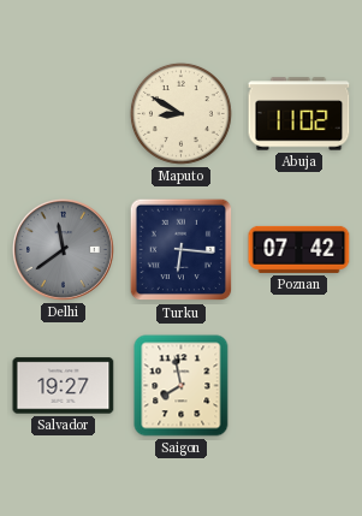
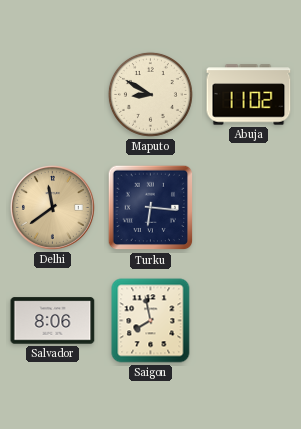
Delhi dial: grey -> champagne (53, 208)
Poznan: 07:42 -> none (299, 249)
Salvador: 19:27 -> 8:06 (53, 321)
